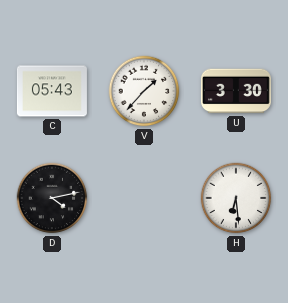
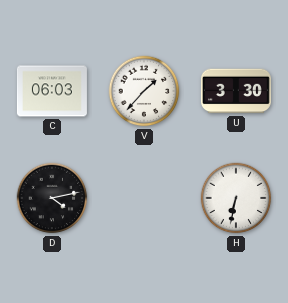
C: 05:43 -> 06:03 (52, 91)
H: 6:29 -> 6:32 (236, 198)
